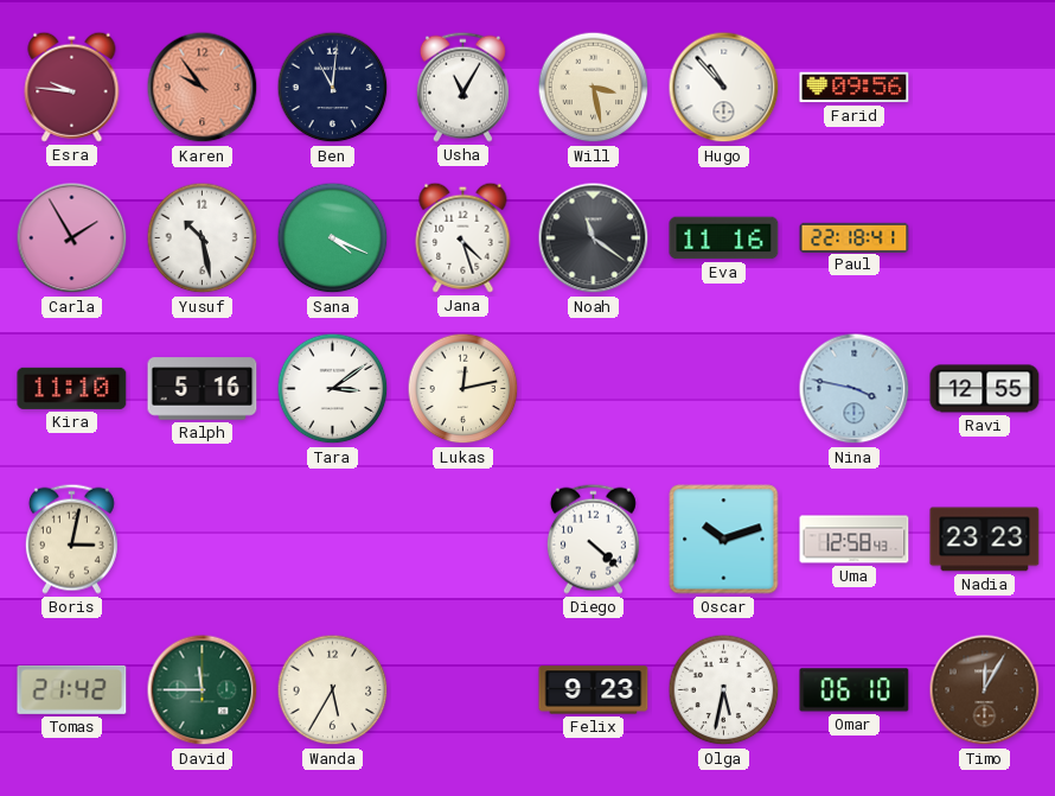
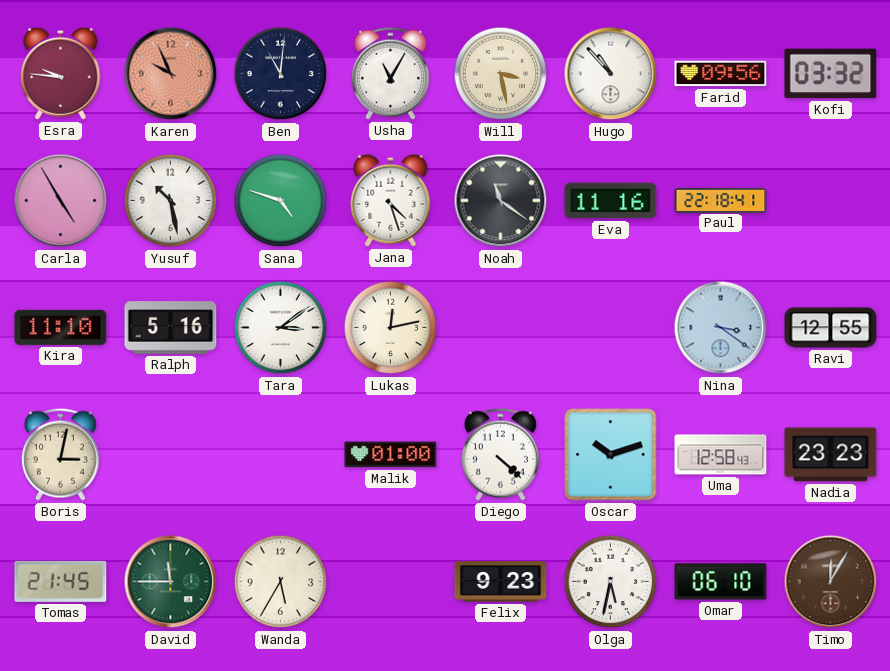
Karen: 9:54 -> 9:56 (171, 74)
Kofi: none -> 03:32 (831, 74)
Carla: 1:55 -> 4:55 (61, 201)
Sana: 4:19 -> 4:48 (281, 201)
Nina: 3:47 -> 3:21 (721, 328)
Malik: none -> 01:00 (391, 455)
Tomas: 21:42 -> 21:45 (61, 581)
